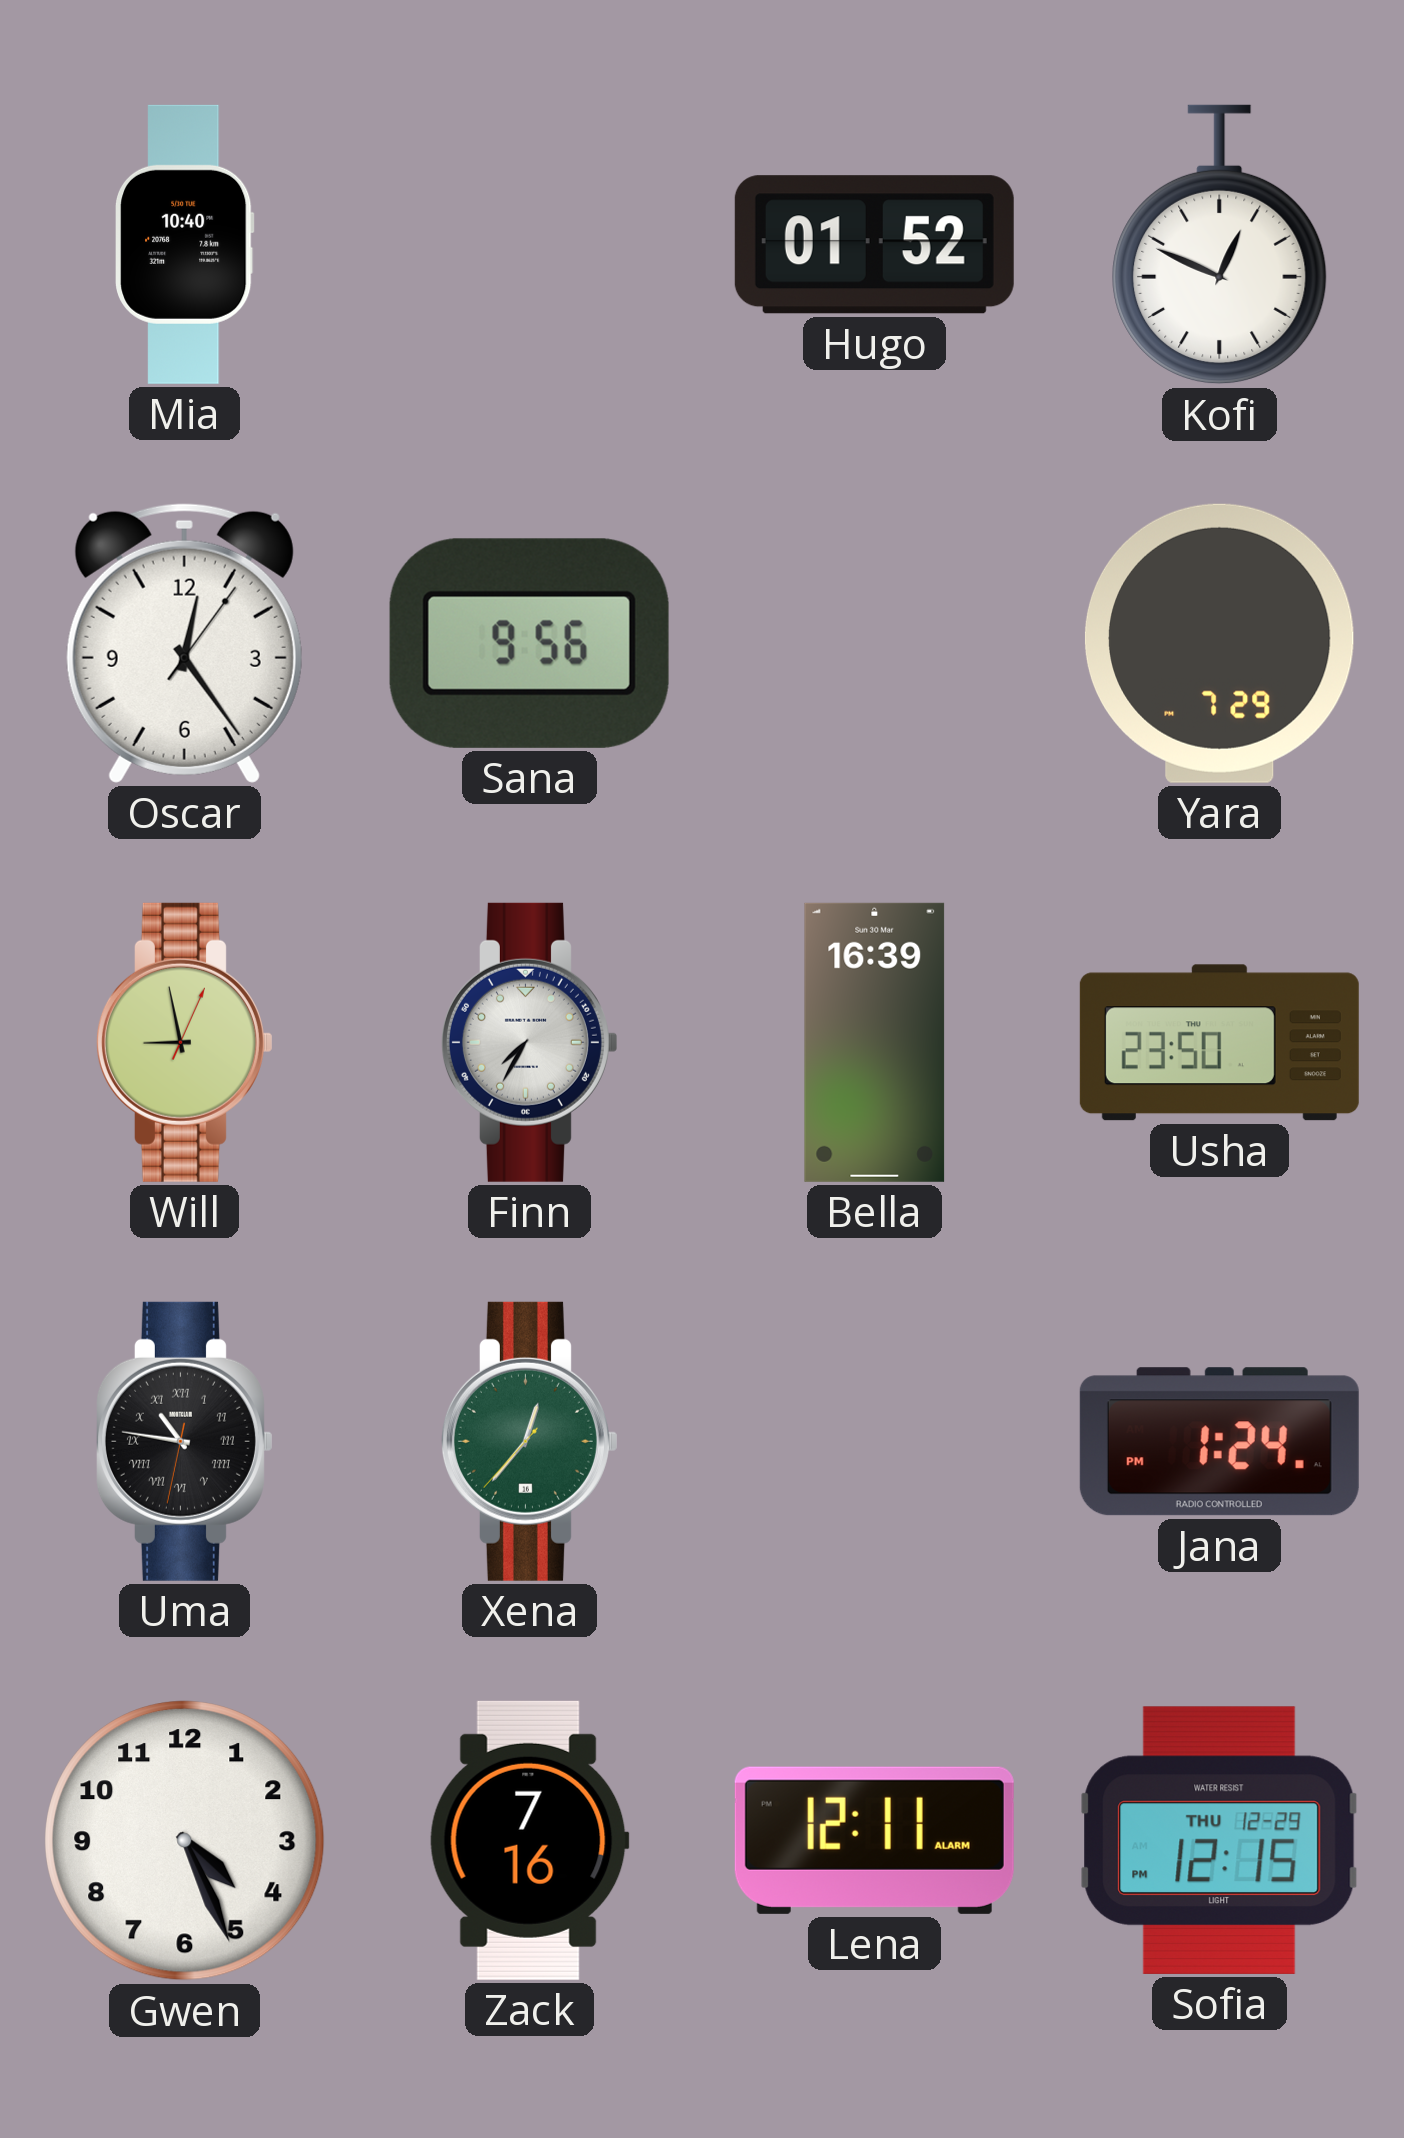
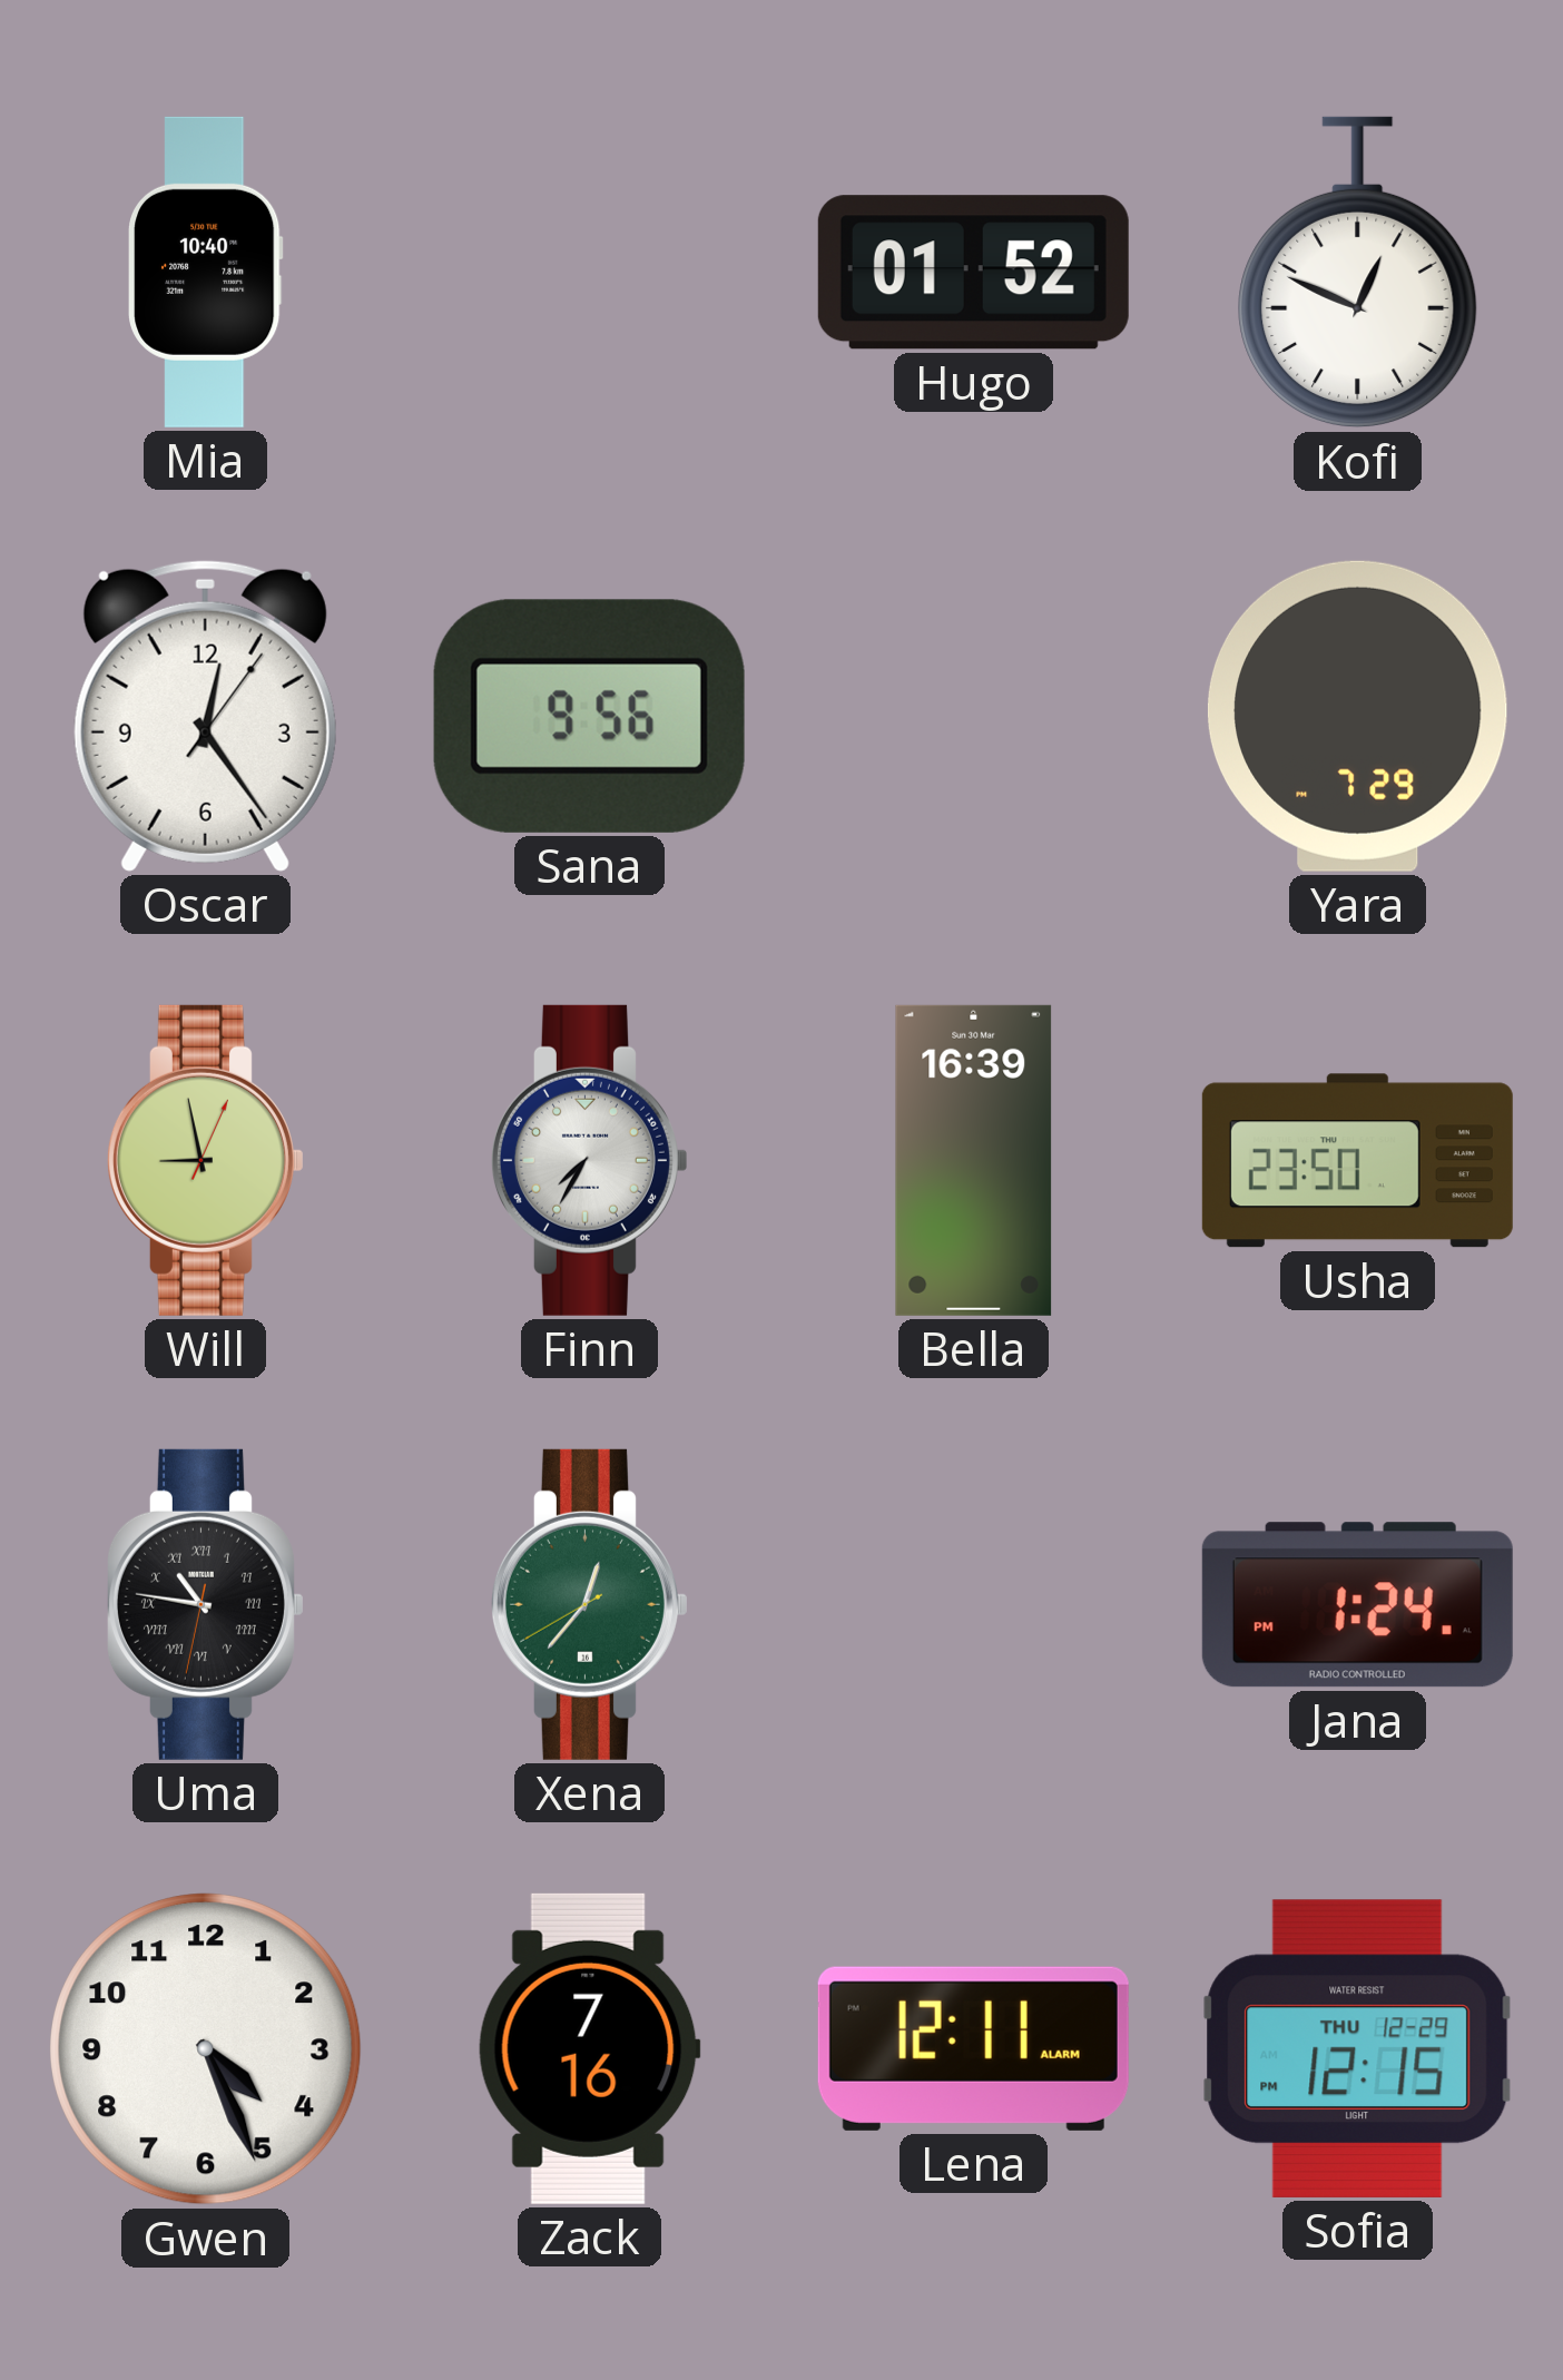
Xena: 12:36:37 -> 12:36:40 (589, 1604)
